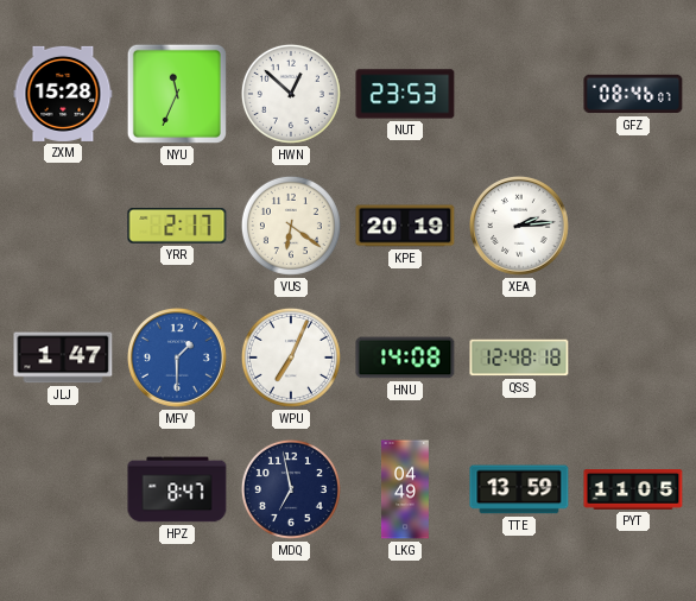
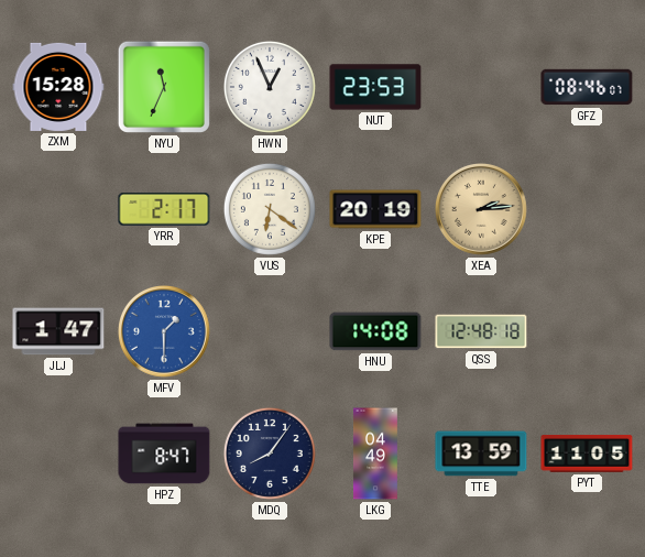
HWN: 12:52 -> 12:56 (270, 87)
XEA dial: white -> champagne (481, 209)
WPU: 7:04 -> none (291, 358)
MDQ: 6:58 -> 8:06 (270, 454)
